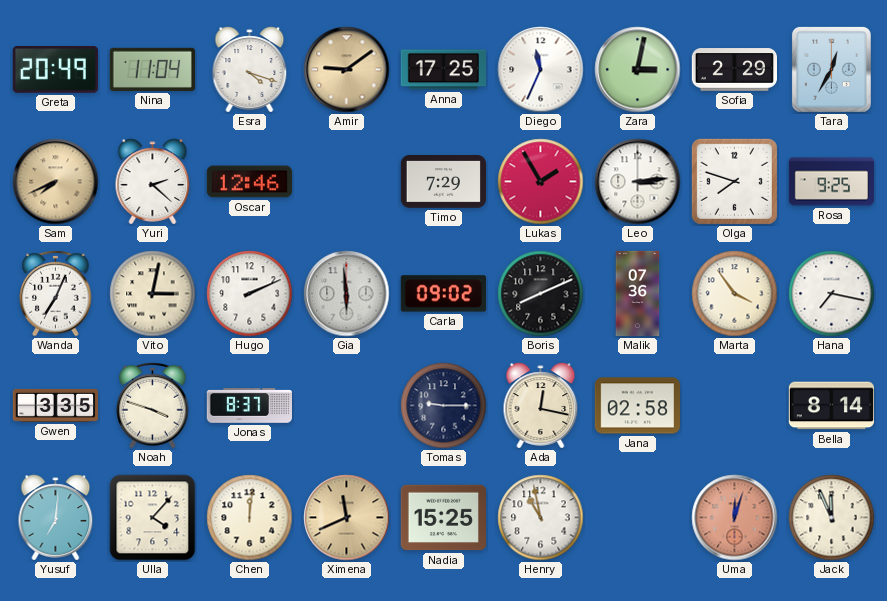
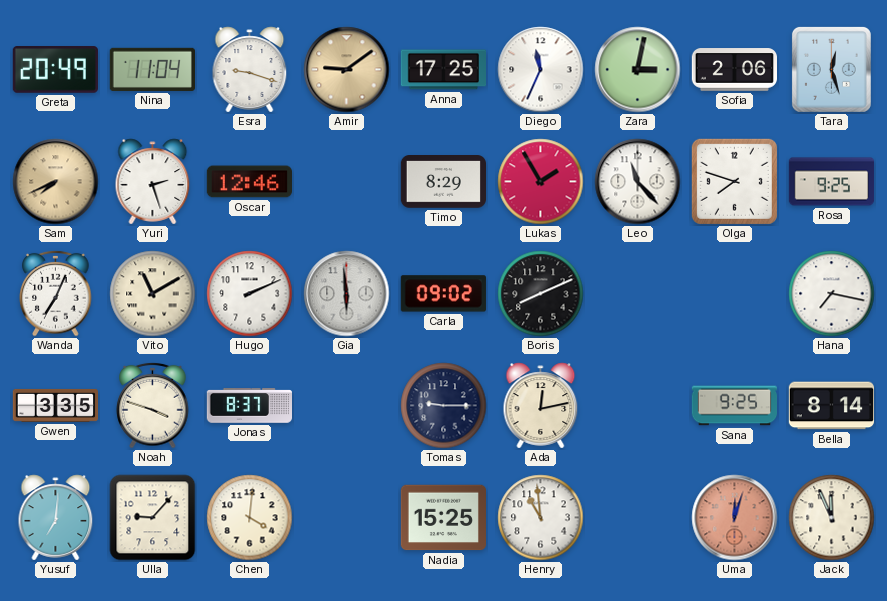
Esra: 4:18 -> 9:18 (250, 70)
Sofia: 2:29 -> 2:06 (734, 70)
Tara: 12:35 -> 12:27 (831, 69)
Yuri: 2:22 -> 2:27 (153, 182)
Timo: 7:29 -> 8:29 (443, 182)
Leo: 3:14 -> 11:23 (638, 182)
Vito: 3:02 -> 11:10 (153, 294)
Malik: 07:36 -> none (638, 294)
Marta: 3:54 -> none (735, 294)
Ada: 12:17 -> 12:13 (541, 406)
Jana: 02:58 -> none (637, 406)
Sana: none -> 9:25 (735, 406)
Ulla: 4:07 -> 9:07 (153, 518)
Chen: 12:01 -> 4:01 (250, 518)
Ximena: 11:41 -> none (347, 518)
Henry: 10:58 -> 10:59 (541, 518)
